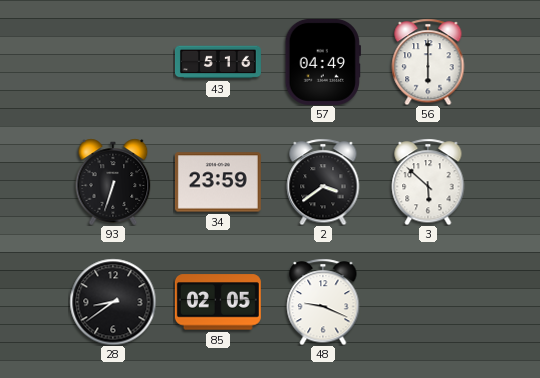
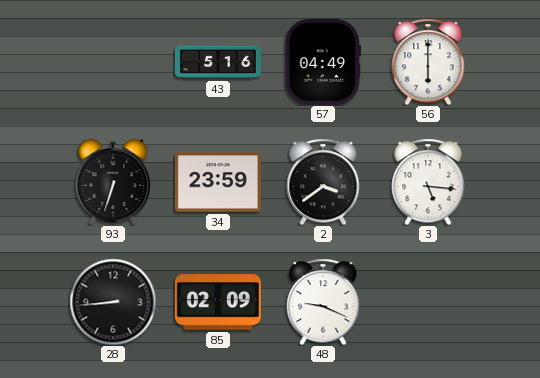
3: 5:52 -> 5:16 (428, 182)
28: 8:39 -> 8:44 (113, 302)
85: 02:05 -> 02:09 (218, 302)
